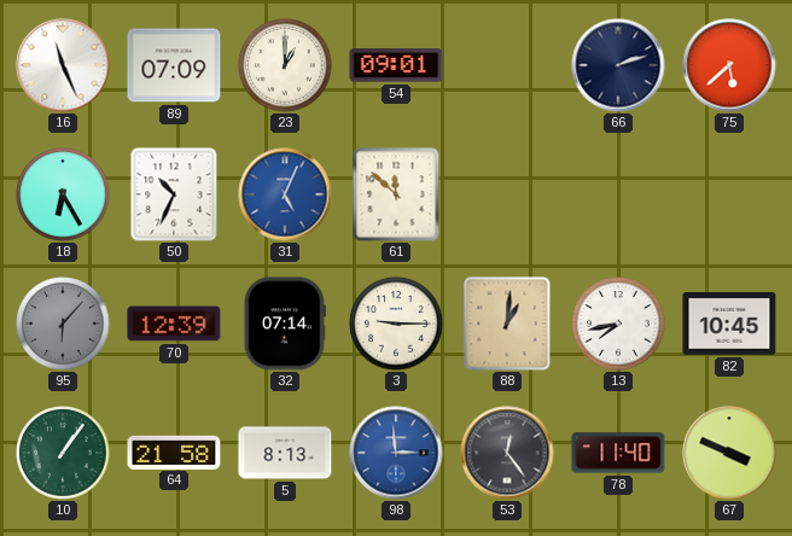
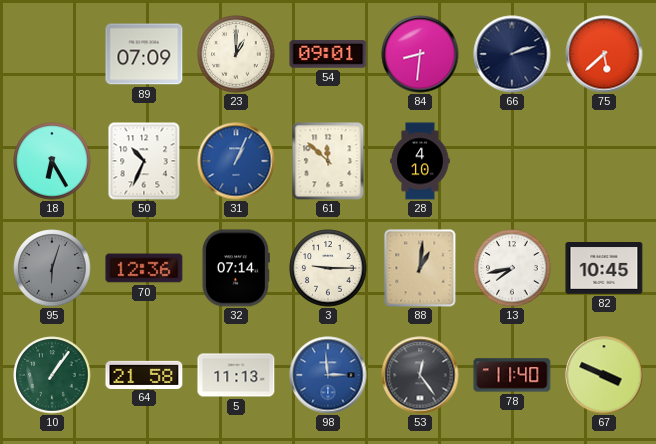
16: 11:26 -> none (63, 65)
84: none -> 8:31 (420, 54)
31: 5:04 -> 1:04 (236, 161)
28: none -> 4:10 (420, 161)
95: 6:07 -> 6:03 (52, 268)
70: 12:39 -> 12:36 (144, 268)
5: 8:13 -> 11:13 (236, 375)
